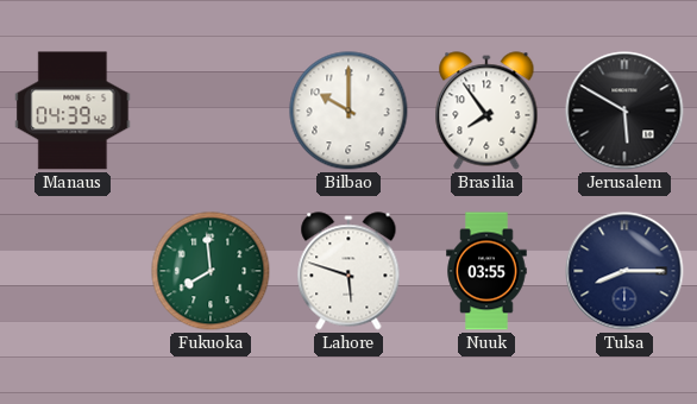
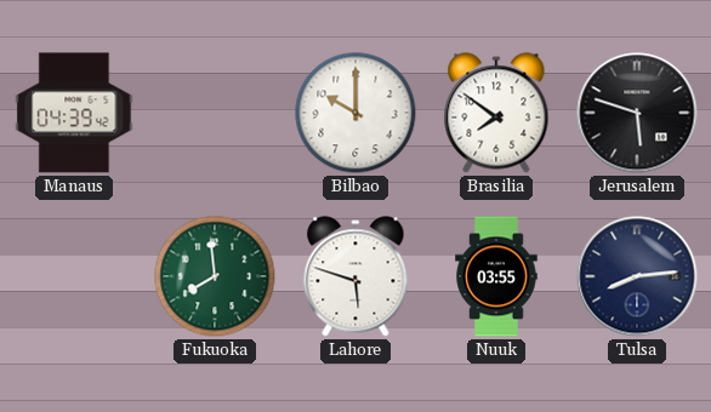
Brasilia: 7:54 -> 7:51 (496, 113)
Jerusalem: 5:50 -> 5:48 (637, 113)
Tulsa: 8:15 -> 8:14 (637, 276)
